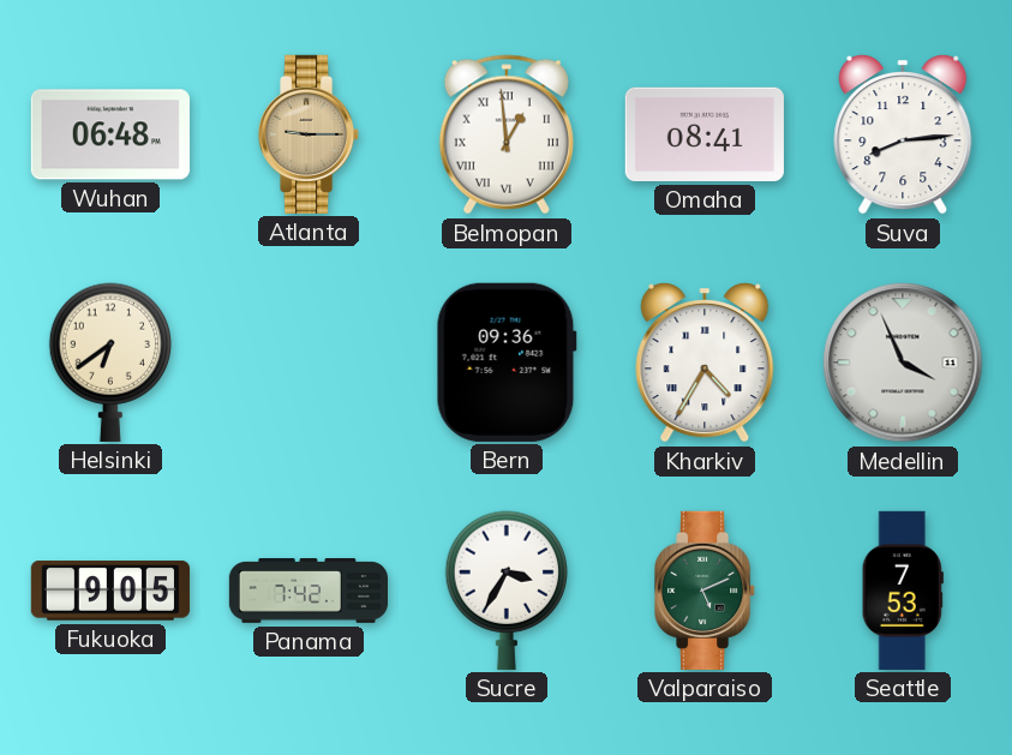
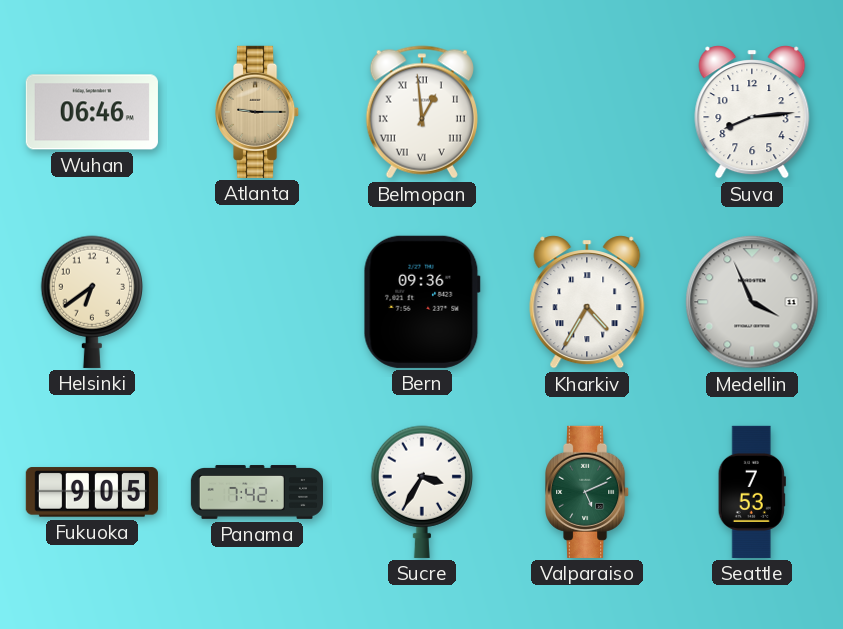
Wuhan: 06:48 -> 06:46 (92, 112)
Omaha: 08:41 -> none (705, 134)
